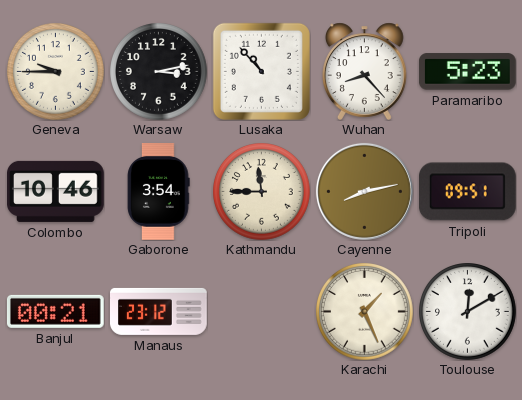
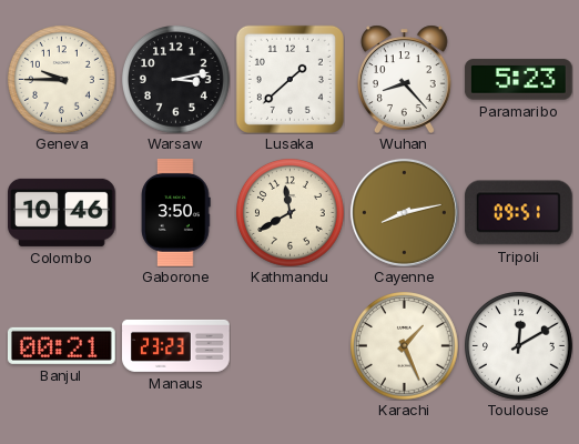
Lusaka: 10:53 -> 1:38 (289, 79)
Gaborone: 3:54 -> 3:50 (176, 213)
Kathmandu: 11:45 -> 11:40 (291, 213)
Manaus: 23:12 -> 23:23 (176, 345)
